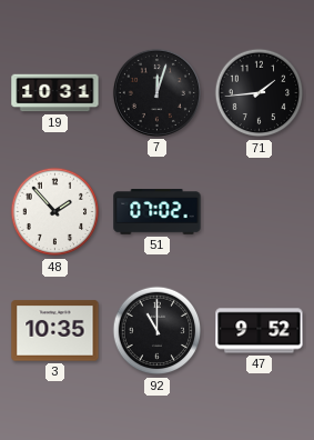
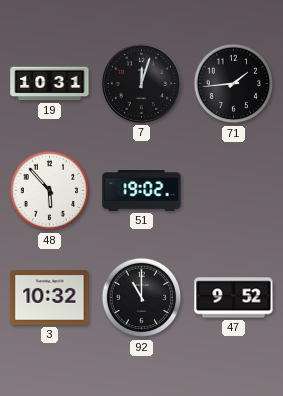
48: 1:53 -> 5:53 (50, 191)
51: 07:02 -> 19:02 (142, 191)
3: 10:35 -> 10:32 (50, 298)
